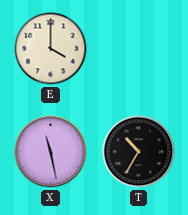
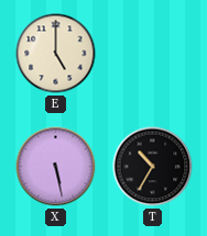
E: 4:00 -> 5:00 (56, 54)
X: 11:28 -> 5:28 (56, 167)
